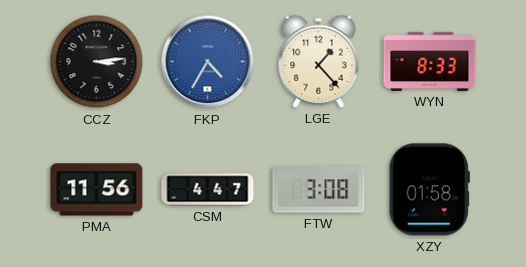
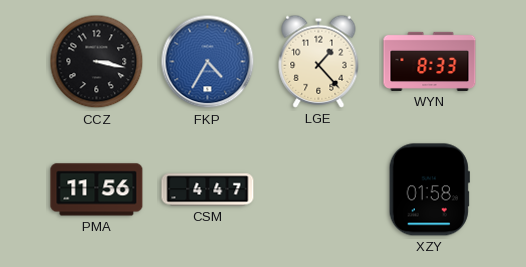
CCZ: 3:14 -> 3:17 (97, 62)
FTW: 3:08 -> none (319, 190)
